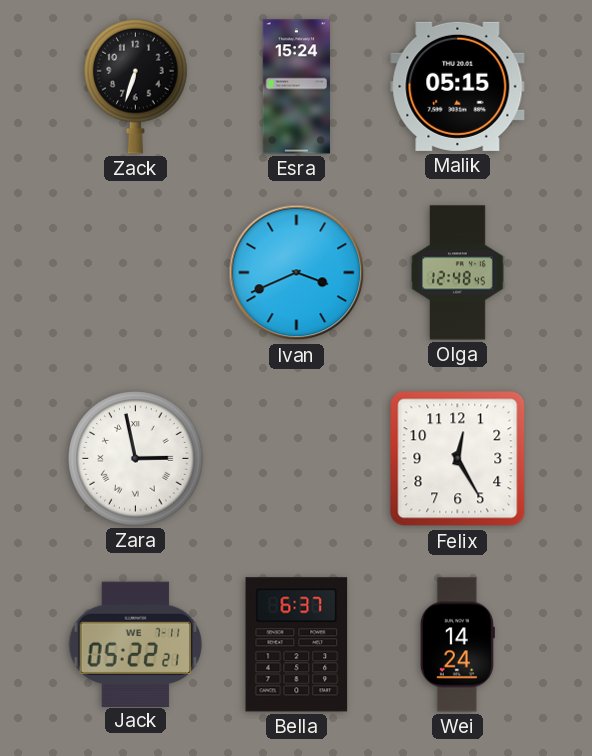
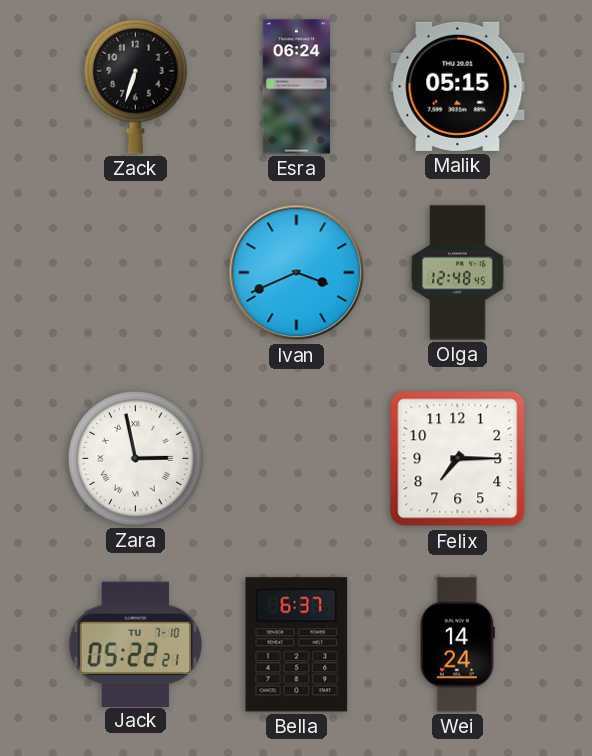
Esra: 15:24 -> 06:24 (296, 87)
Felix: 12:25 -> 7:15 (458, 459)
Jack date: WE 7-11 -> TU 7-10 (136, 644)
